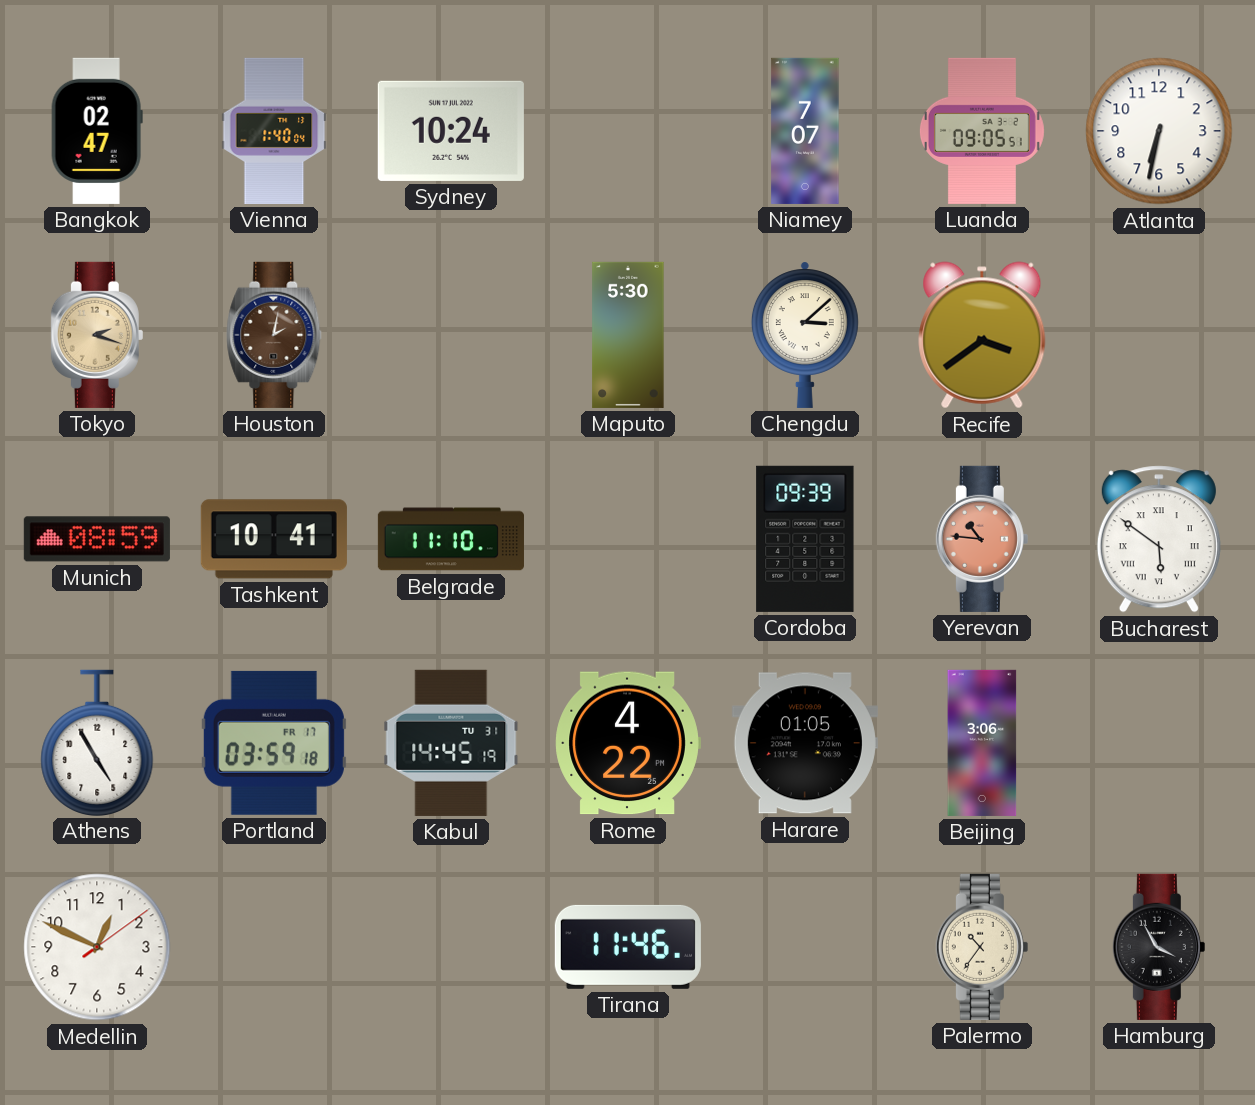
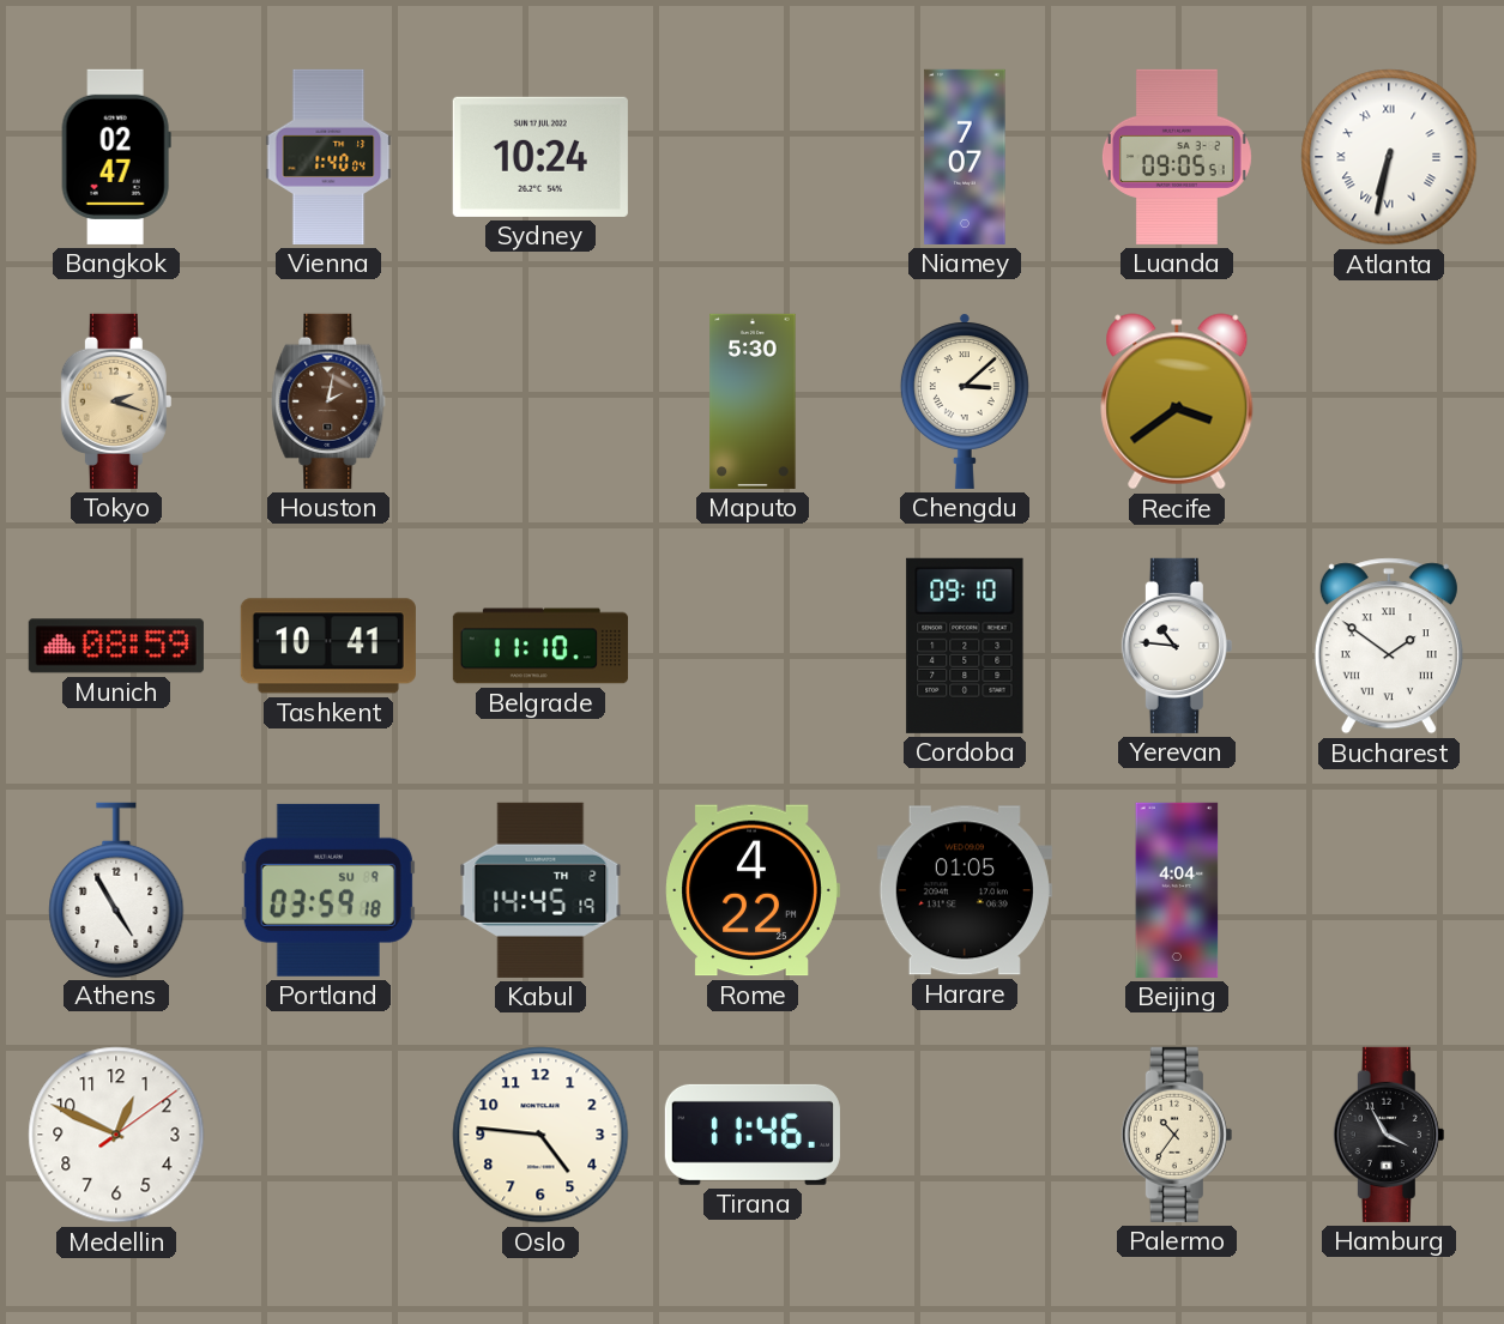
Atlanta numerals: Arabic -> Roman (1389, 157)
Cordoba: 09:39 -> 09:10 (965, 646)
Yerevan dial: salmon -> white (1177, 646)
Bucharest: 5:51 -> 1:51 (1389, 646)
Portland date: FR 17 -> SU 9 (328, 890)
Kabul date: TU 31 -> TH 2 (540, 890)
Beijing: 3:06 -> 4:04 (1177, 890)
Oslo: none -> 4:46 (540, 1135)
